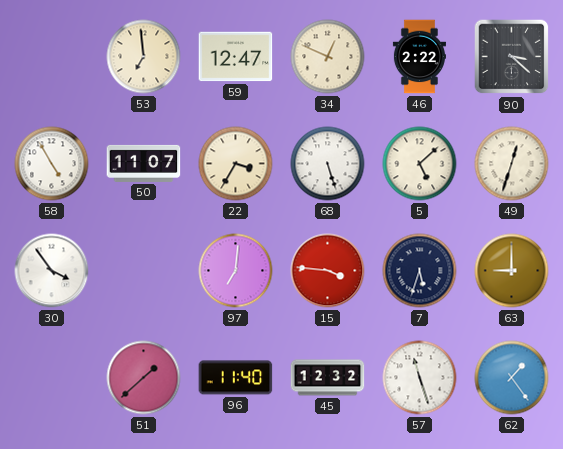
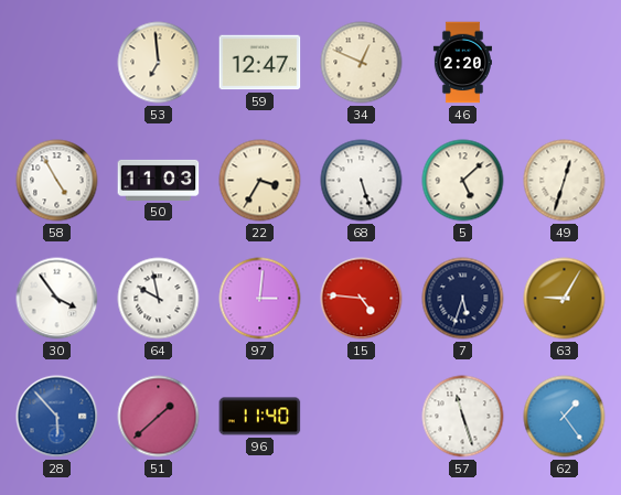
46: 2:22 -> 2:20 (462, 63)
90: 3:22 -> none (512, 57)
50: 11:07 -> 11:03 (159, 180)
64: none -> 9:58 (159, 299)
97: 7:01 -> 3:01 (260, 299)
15: 3:46 -> 4:46 (362, 299)
63: 9:00 -> 9:05 (565, 299)
28: none -> 5:53 (57, 417)
45: 12:32 -> none (328, 378)
